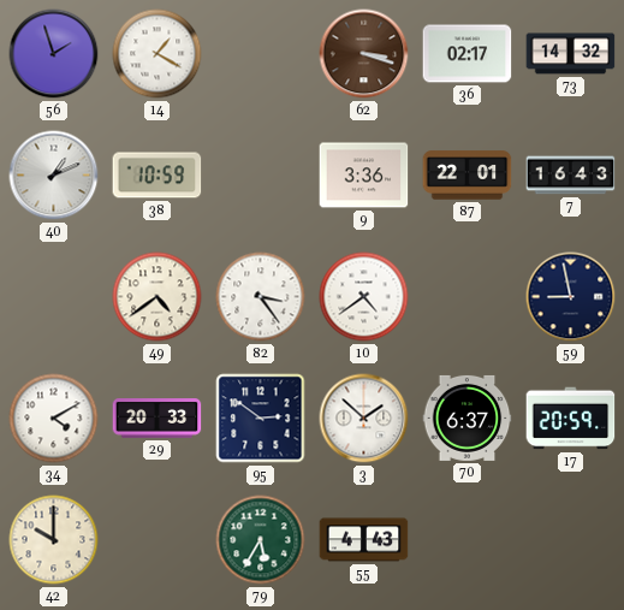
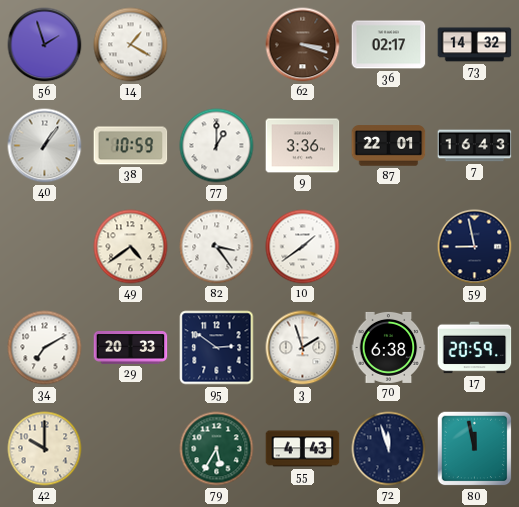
40: 1:11 -> 1:06 (45, 146)
77: none -> 1:00 (217, 146)
10: 4:39 -> 1:39 (303, 247)
34: 4:10 -> 7:10 (45, 348)
3: 1:52 -> 1:57 (303, 348)
70: 6:37 -> 6:38 (389, 347)
72: none -> 11:57 (389, 449)
80: none -> 11:58 (475, 449)
